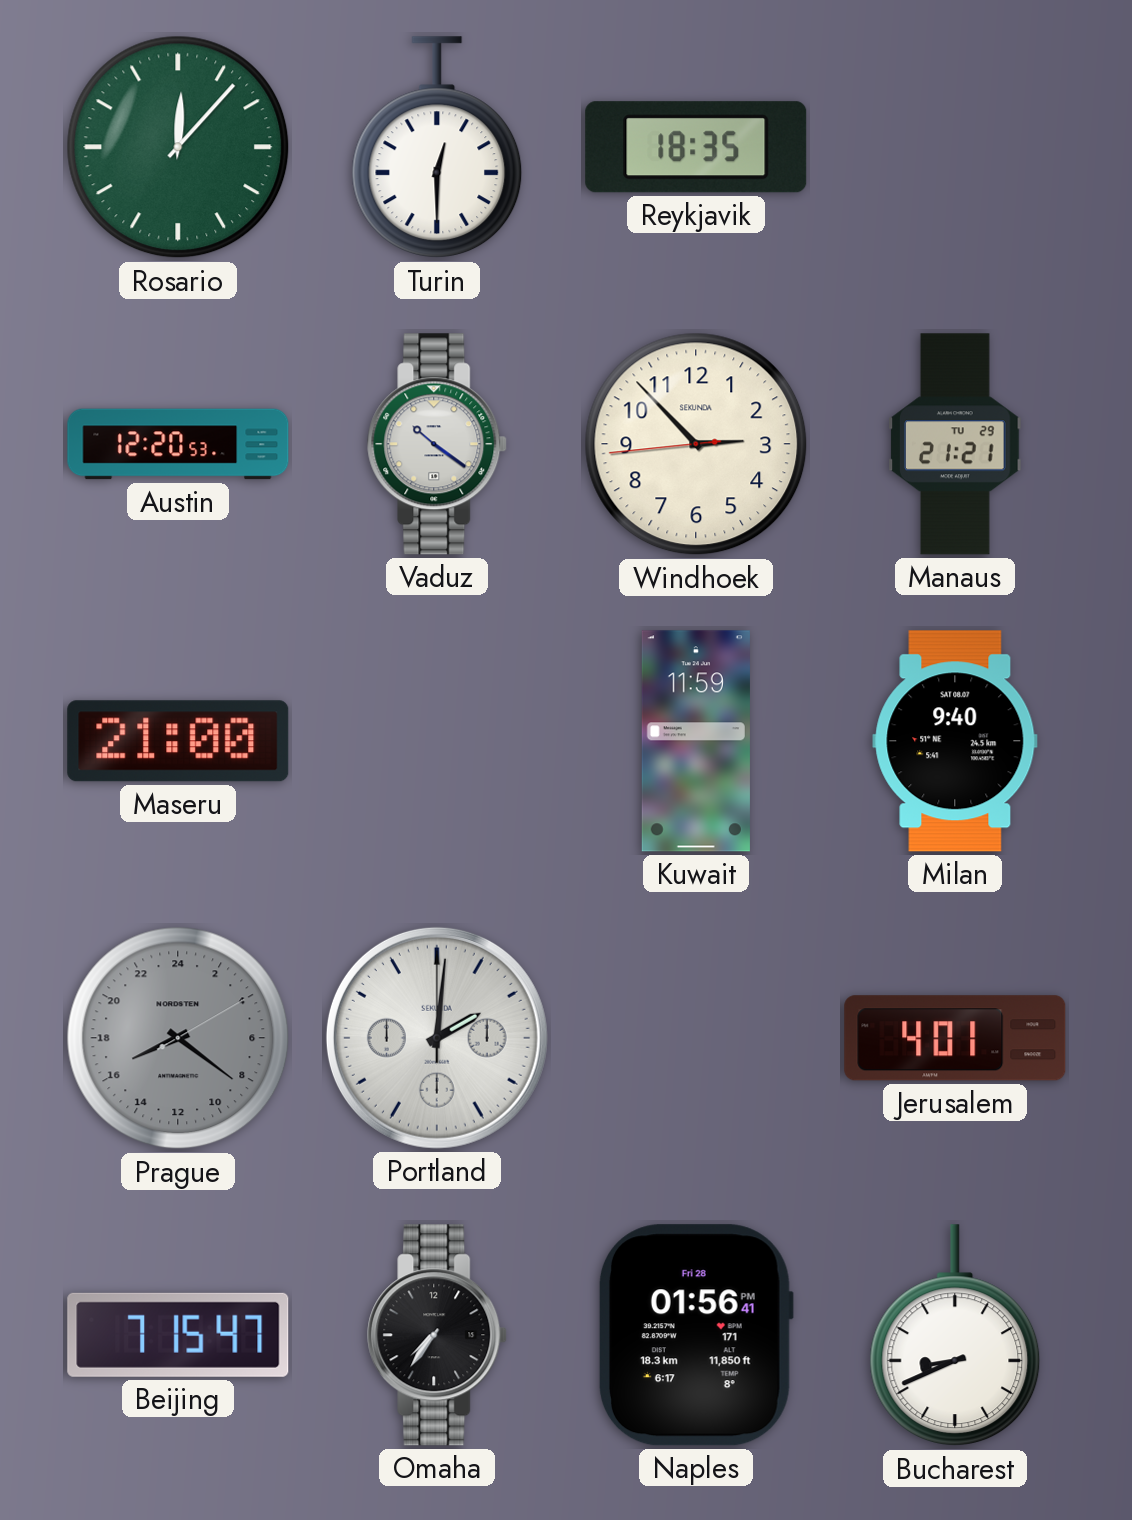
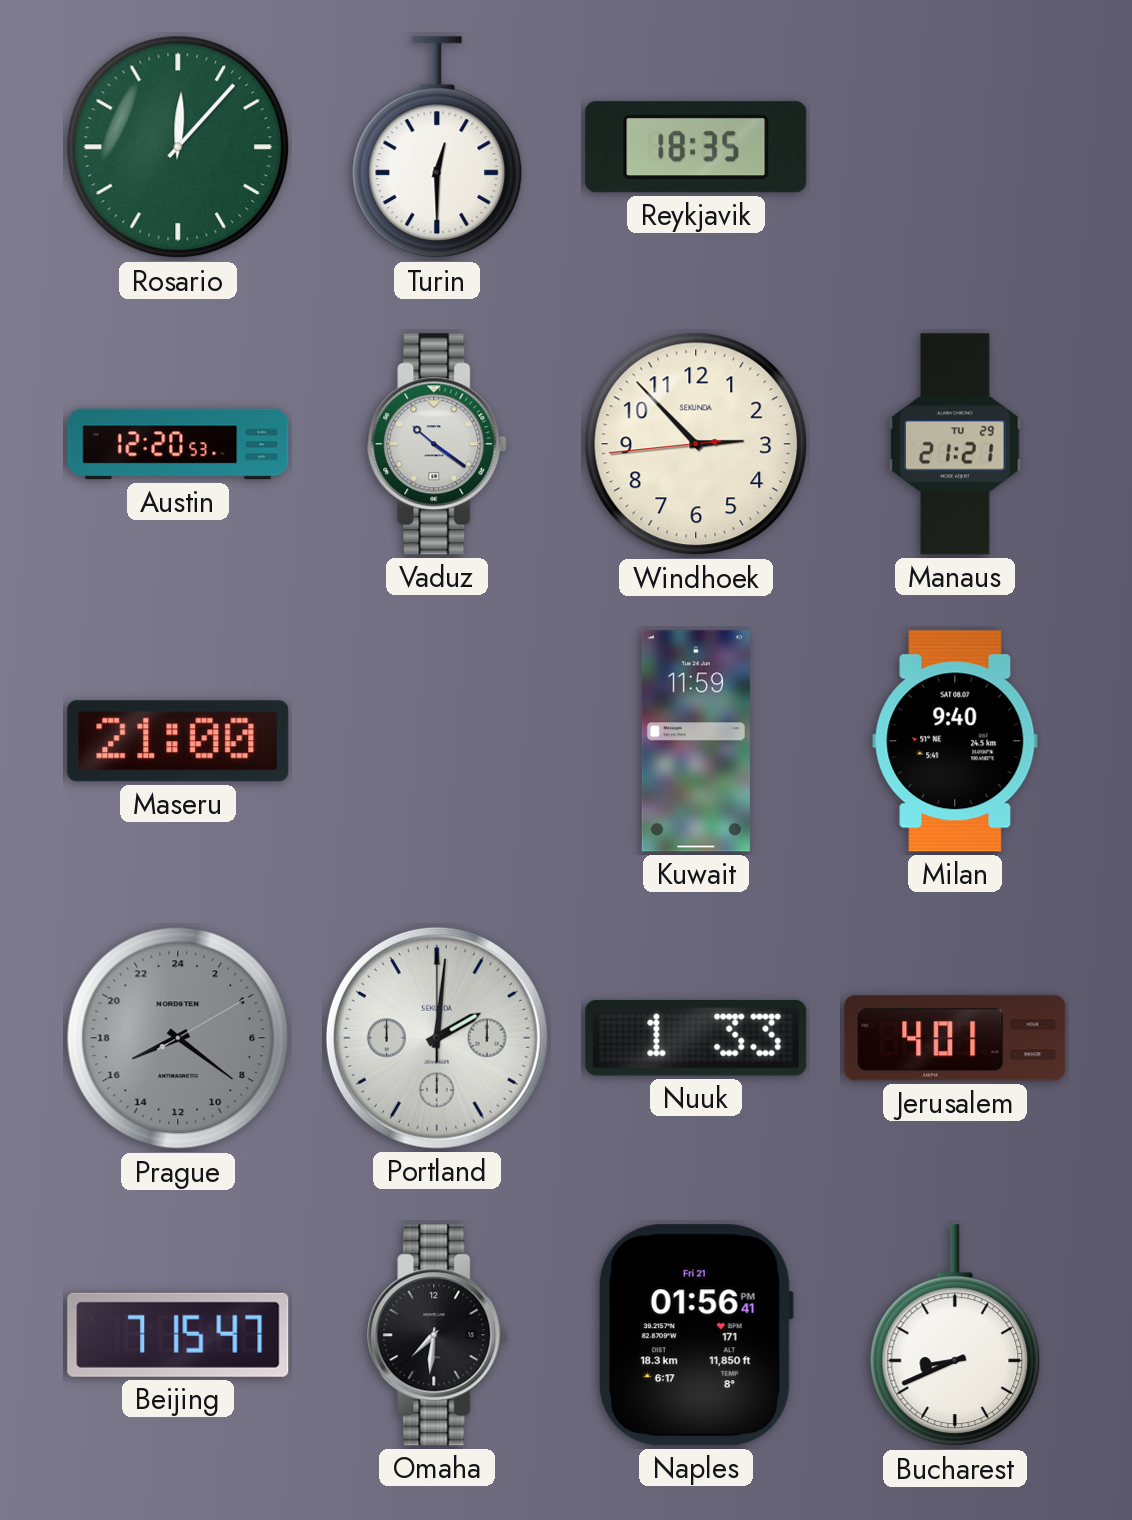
Nuuk: none -> 1:33 (696, 1038)
Omaha: 7:36 -> 7:31 (438, 1335)
Naples date: Fri 28 -> Fri 21 (695, 1335)
